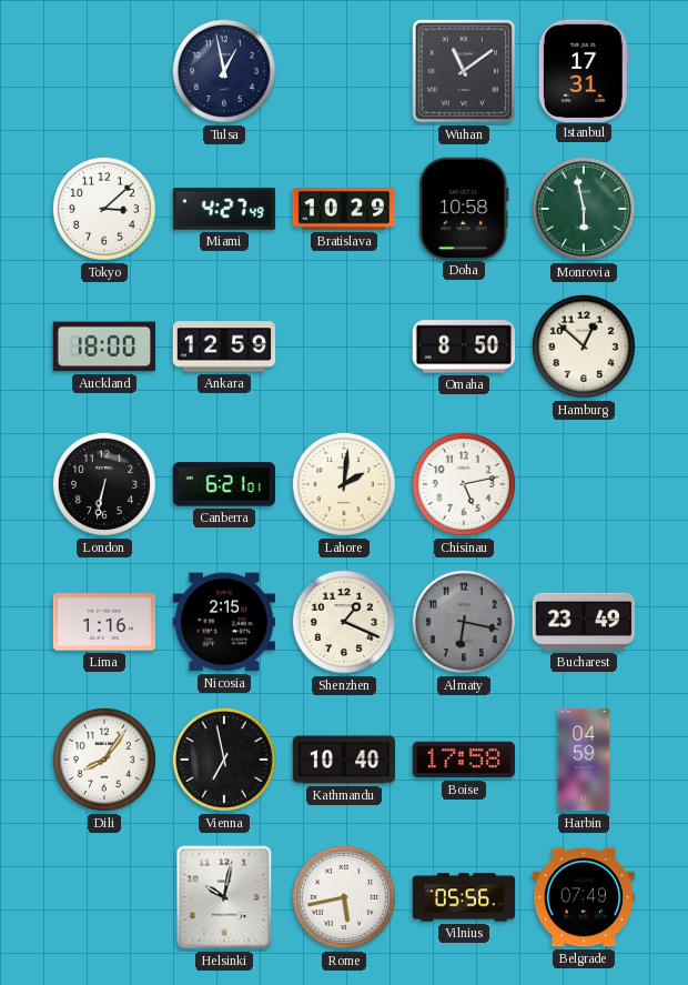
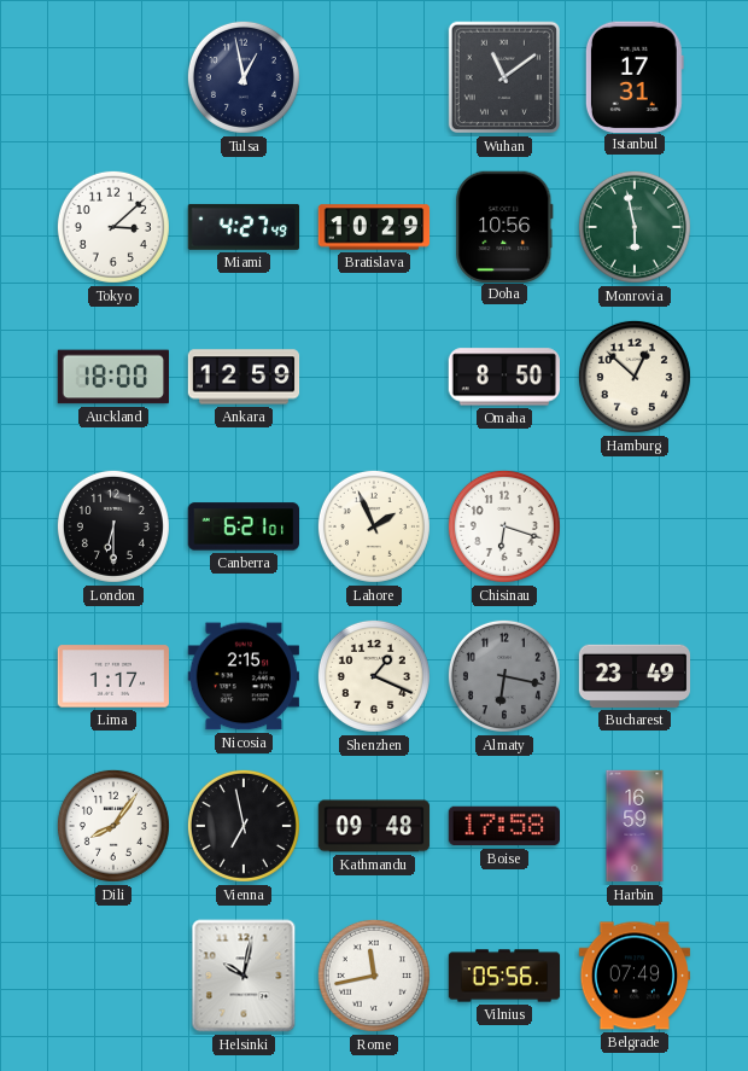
Doha: 10:58 -> 10:56 (504, 226)
London: 6:32 -> 6:30 (113, 526)
Lahore: 2:01 -> 1:56 (374, 526)
Chisinau: 5:13 -> 6:18 (504, 526)
Lima: 1:16 -> 1:17 (113, 676)
Kathmandu: 10:40 -> 09:48 (374, 826)
Harbin: 04:59 -> 16:59 (635, 826)
Rome: 5:43 -> 11:43 (374, 976)
